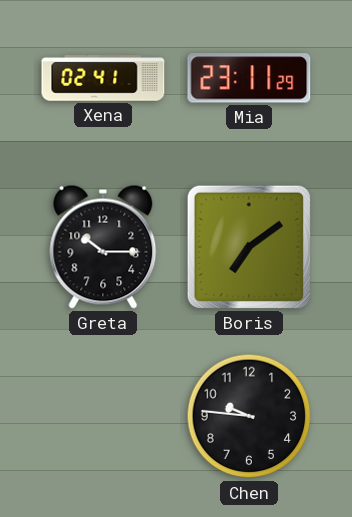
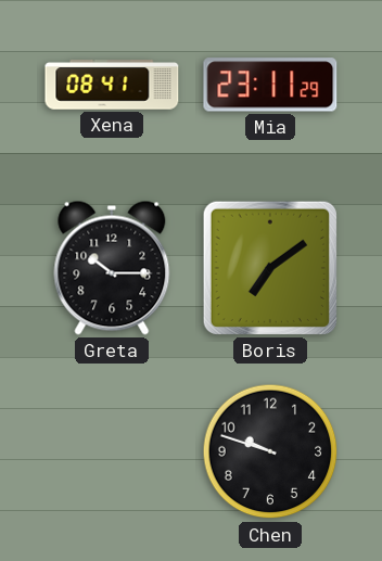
Xena: 02:41 -> 08:41 (112, 85)
Chen: 9:46 -> 9:48 (270, 451)
